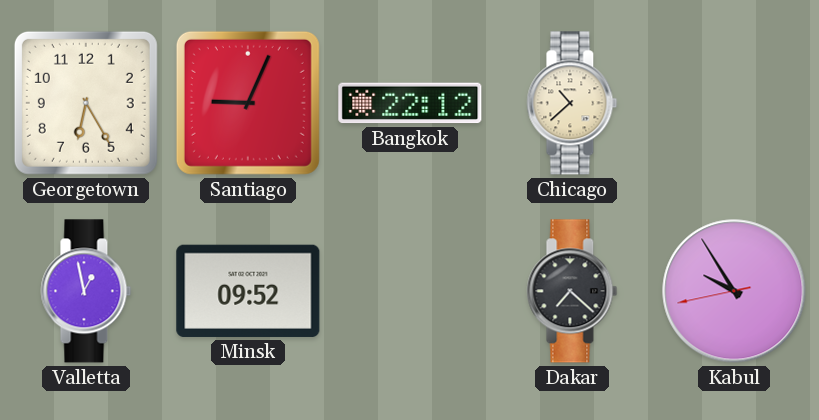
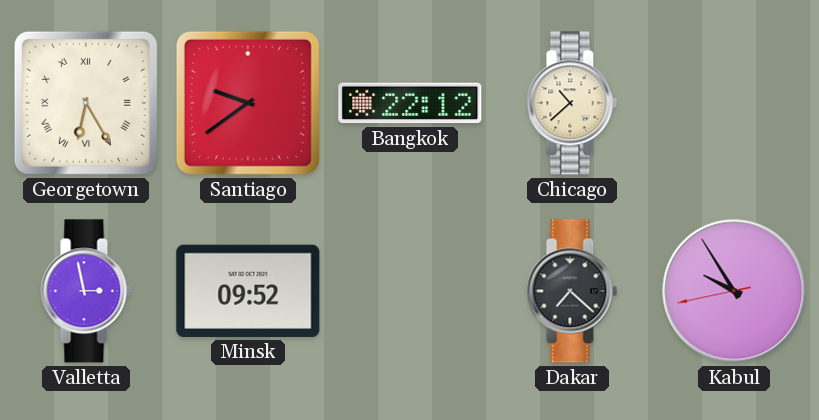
Georgetown numerals: Arabic -> Roman (86, 103)
Santiago: 9:04 -> 9:39 (248, 103)
Valletta: 12:58 -> 2:58 (86, 291)
